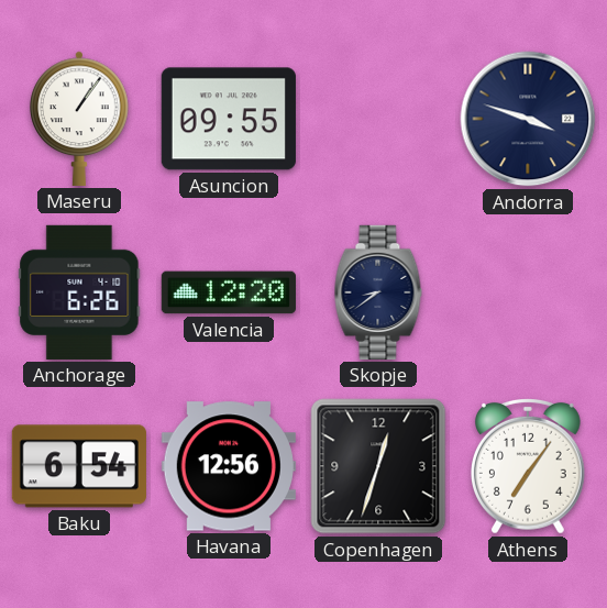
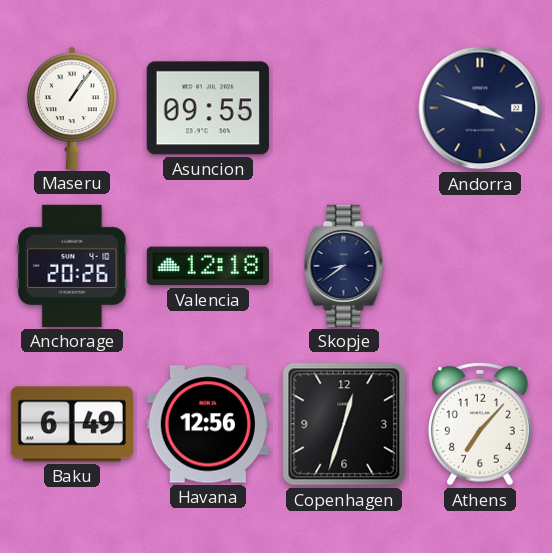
Anchorage: 6:26 -> 20:26 (72, 266)
Valencia: 12:20 -> 12:18 (208, 266)
Baku: 6:54 -> 6:49 (72, 424)
Athens: 7:06 -> 7:07 (480, 424)
